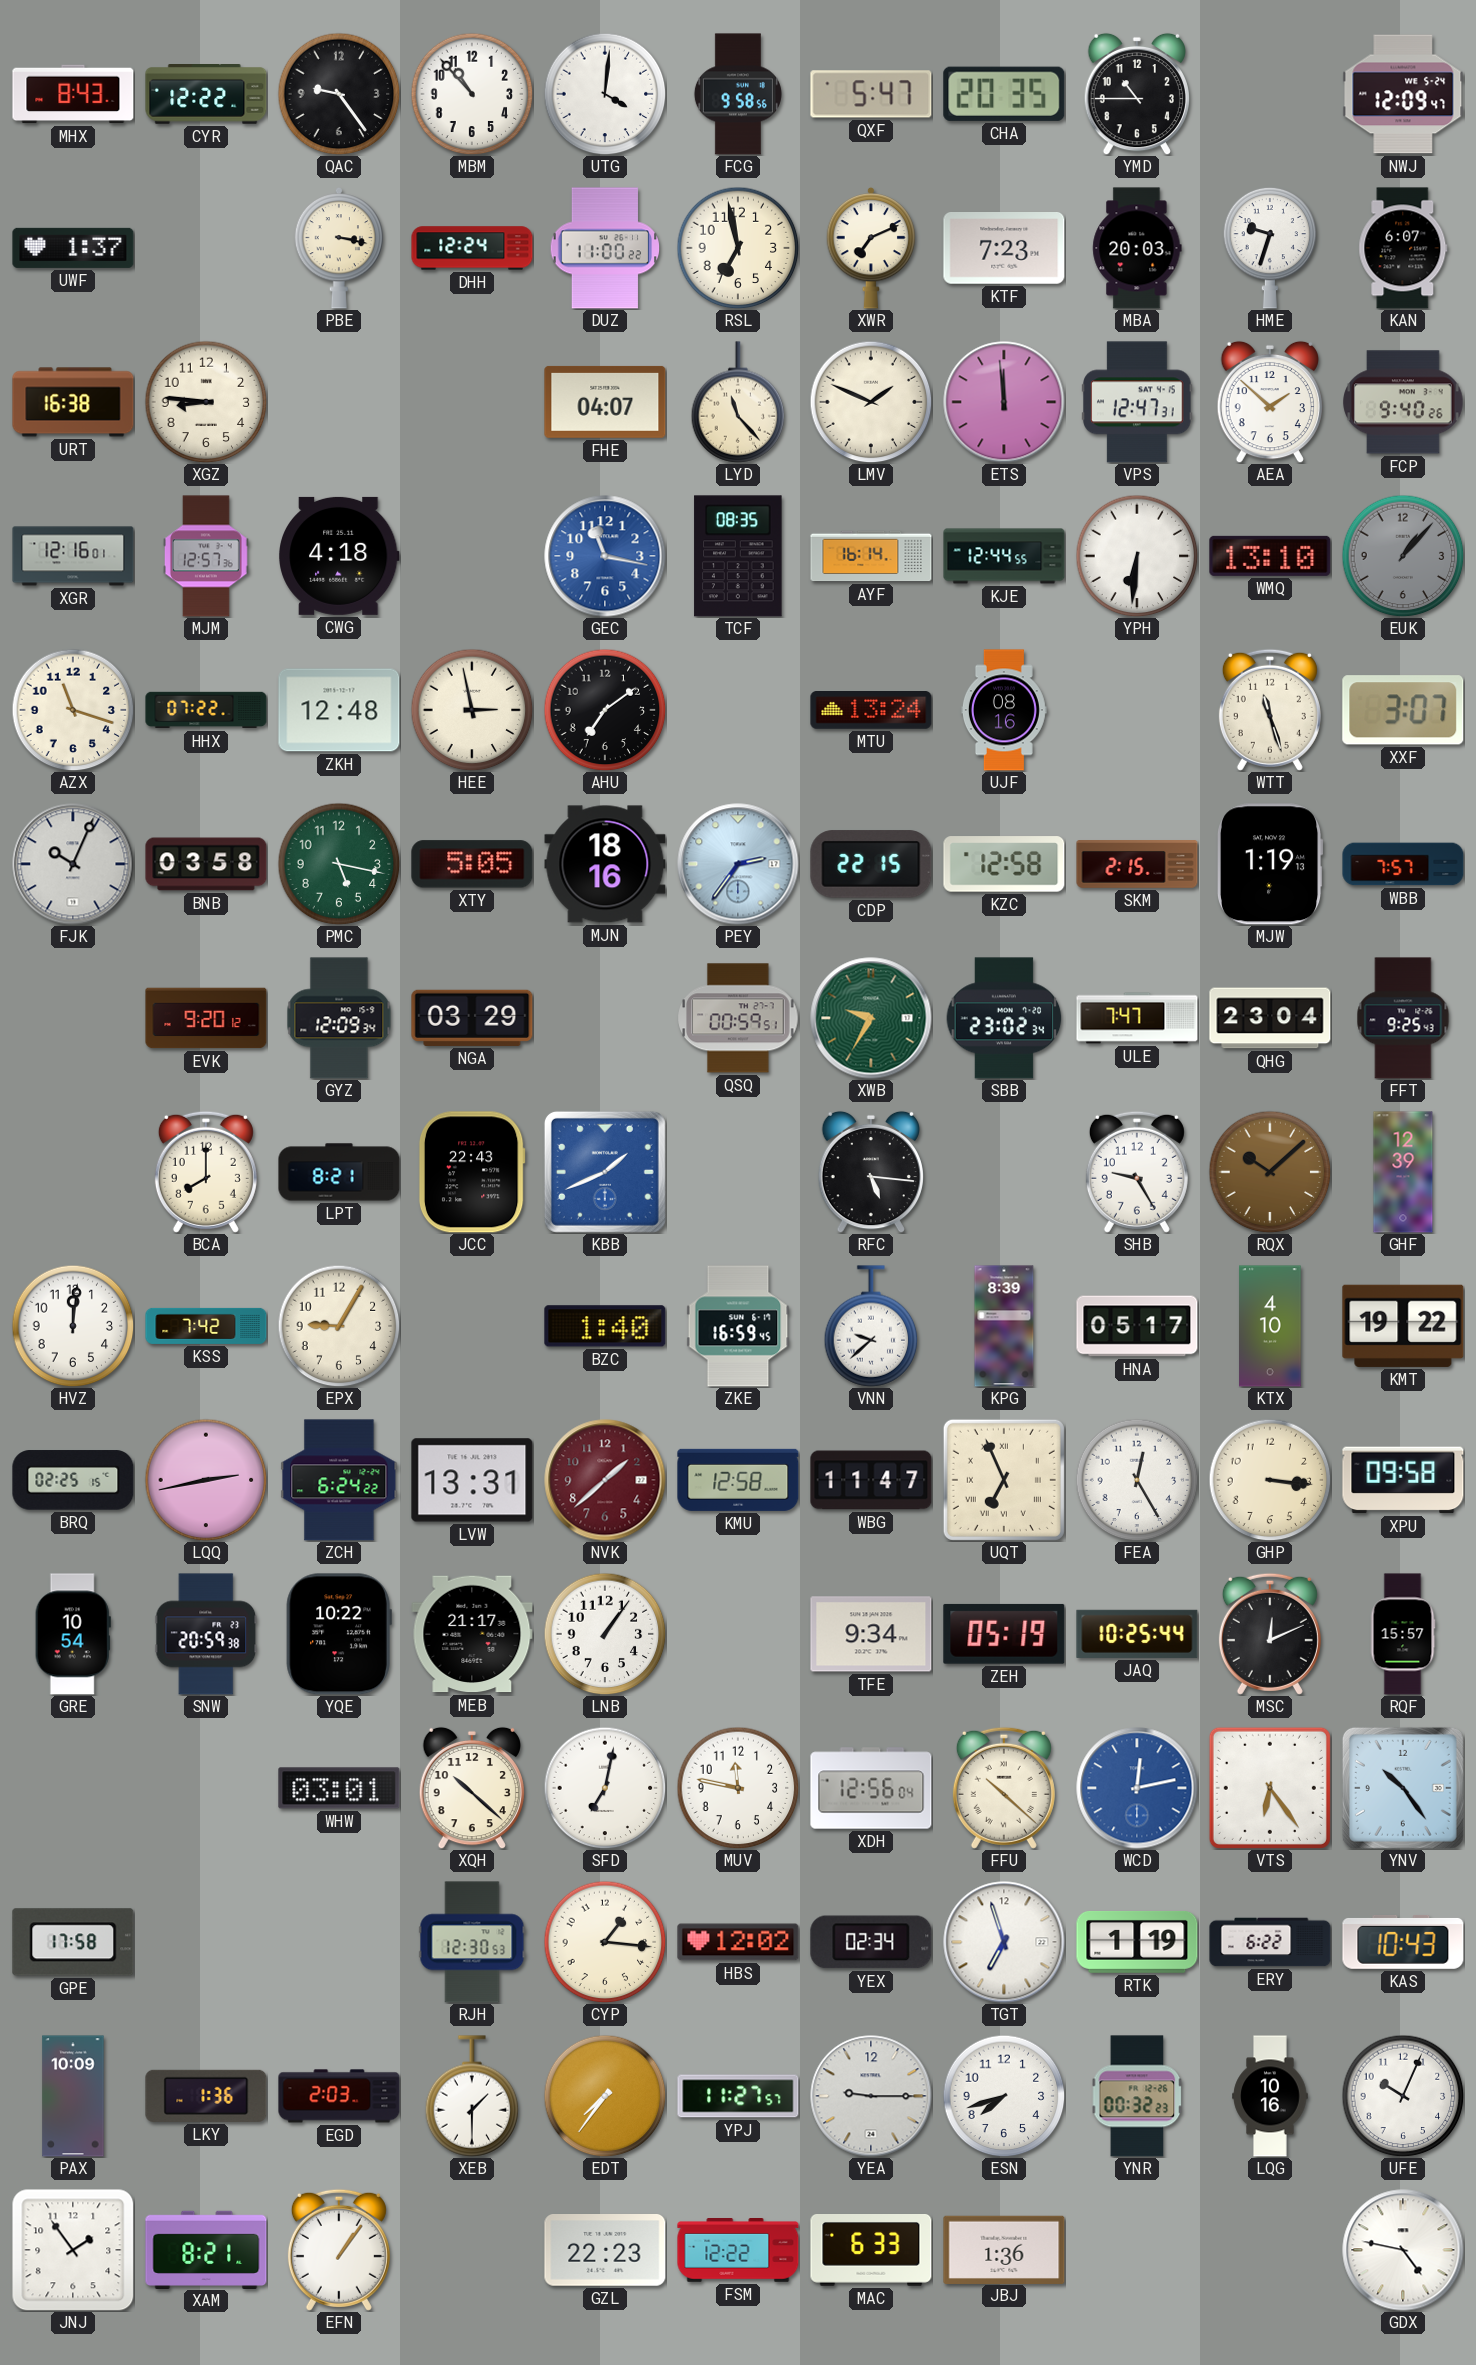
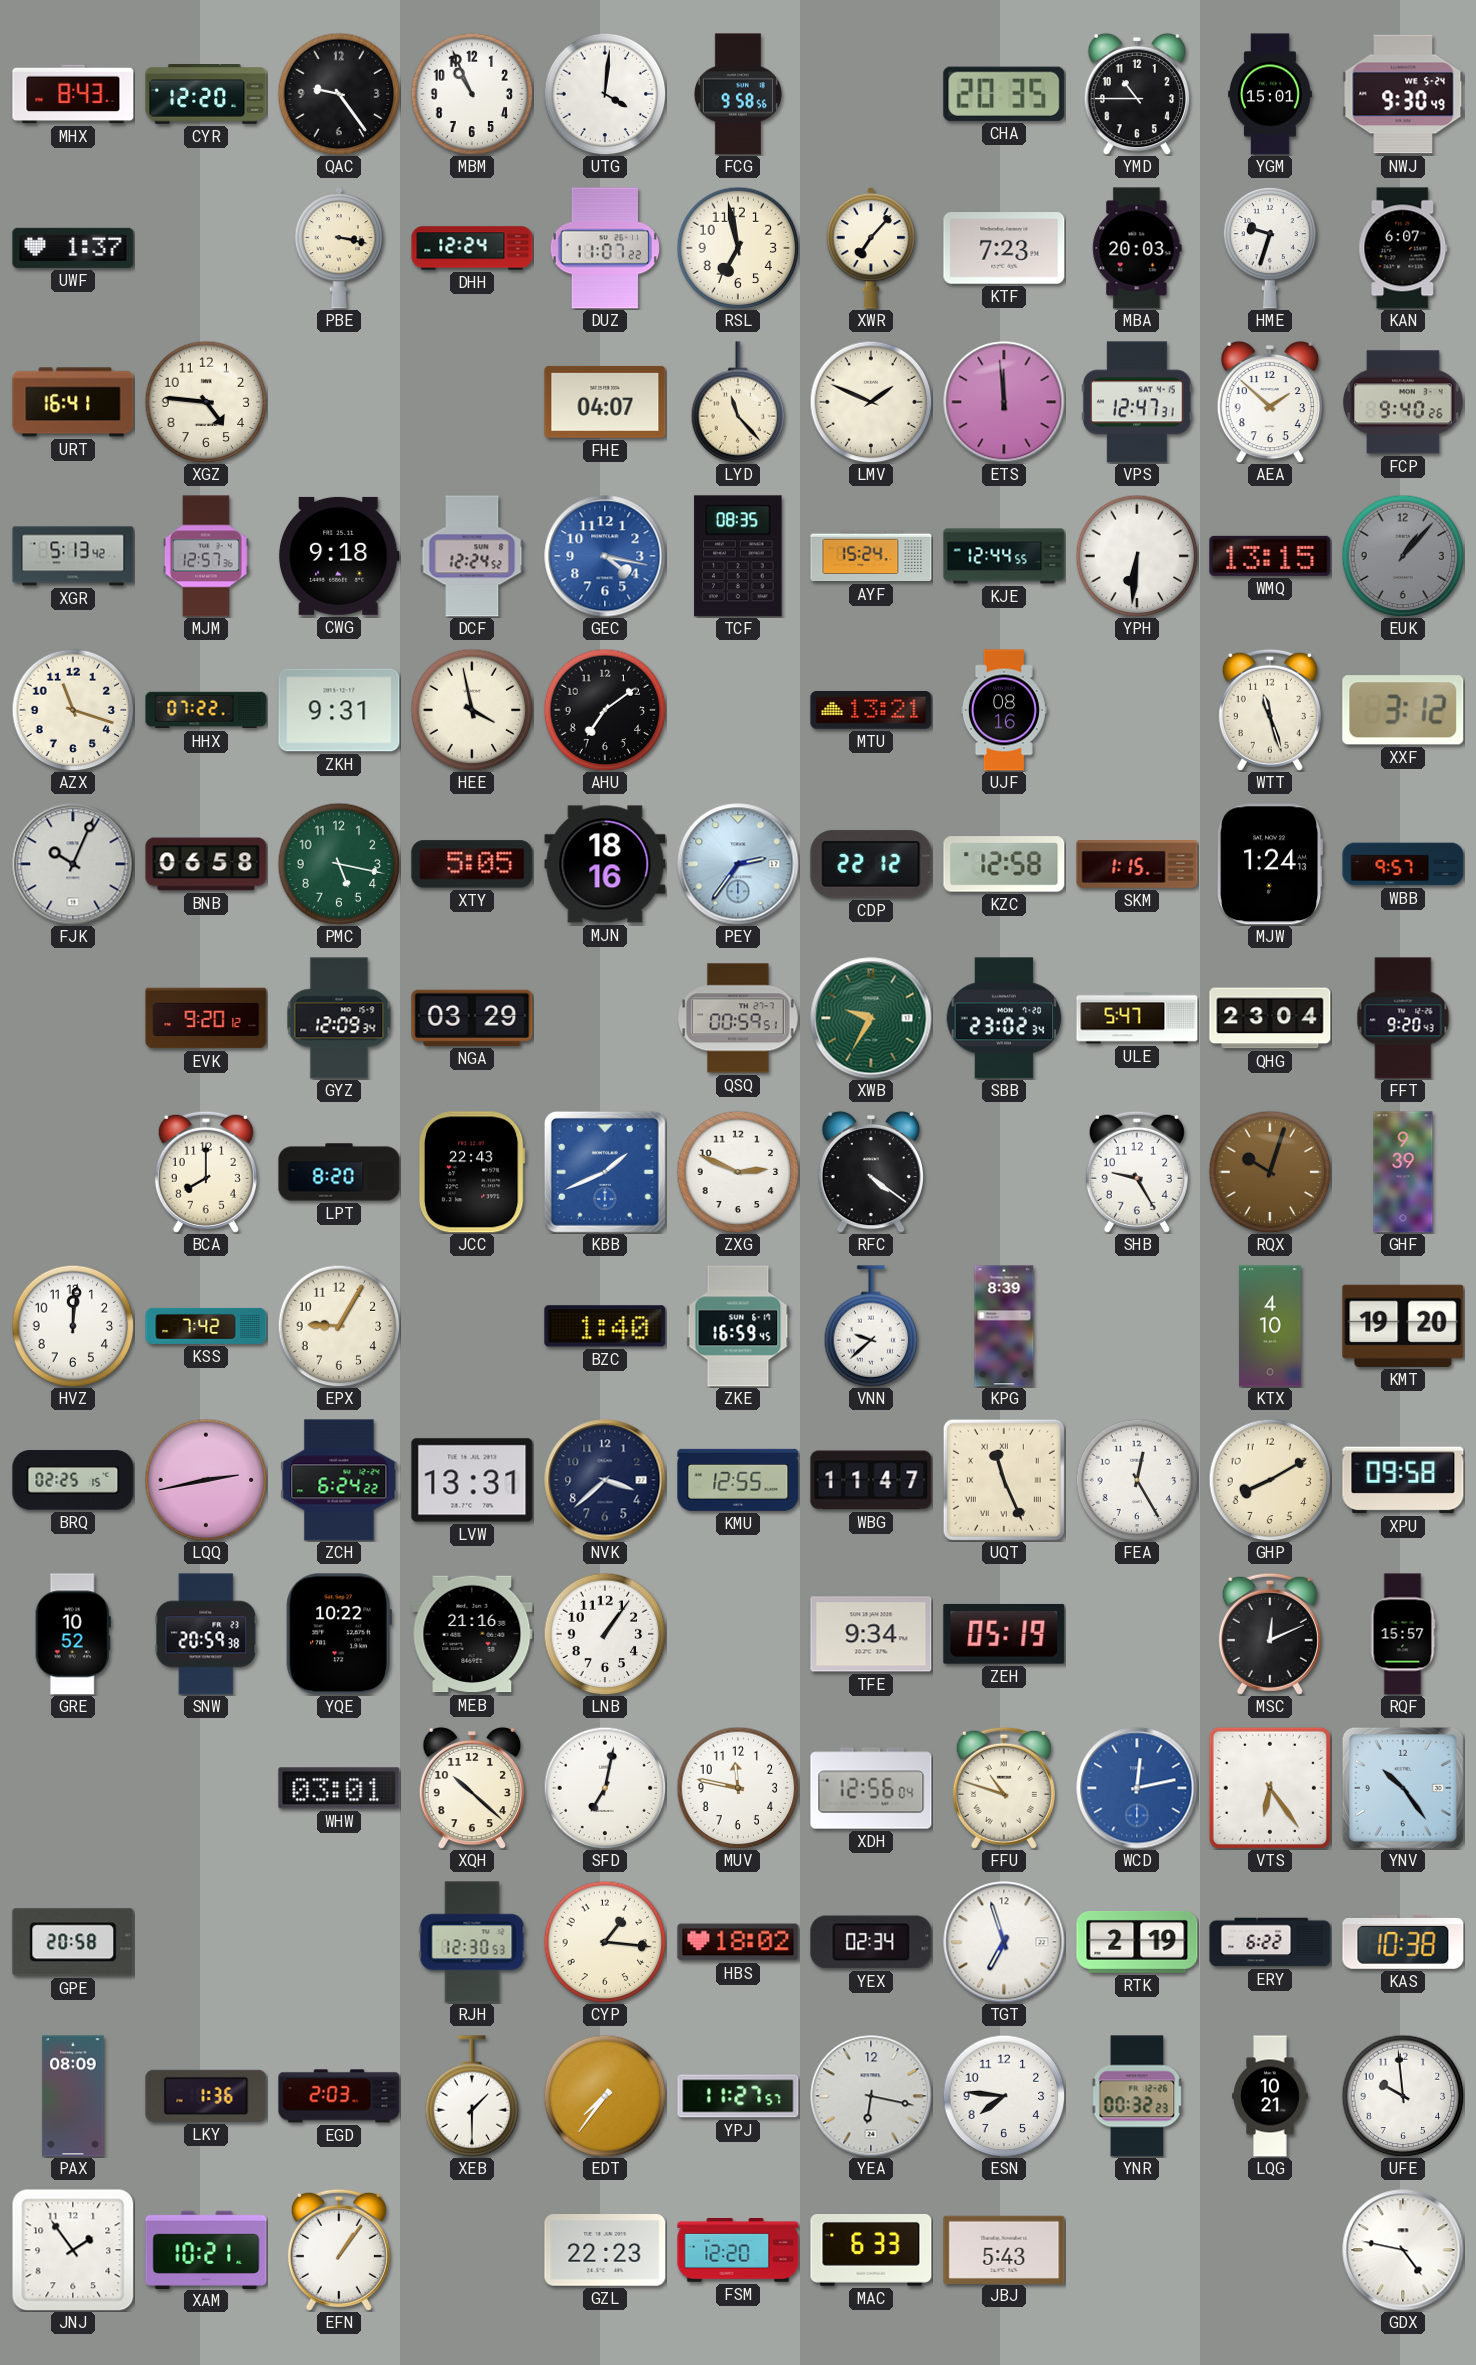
CYR: 12:22 -> 12:20 (206, 95)
MBM: 10:53 -> 10:56 (472, 94)
QXF: 5:47 -> none (871, 94)
YGM: none -> 15:01 (1271, 94)
NWJ: 12:09 -> 9:30 (1403, 94)
DUZ: 11:00 -> 11:07 (605, 248)
XWR: 7:11 -> 7:07 (871, 248)
URT: 16:38 -> 16:41 (73, 402)
XGZ: 8:46 -> 4:46 (206, 402)
XGR: 12:16 -> 5:13 (73, 556)
CWG: 4:18 -> 9:18 (340, 556)
DCF: none -> 12:24 (472, 556)
GEC: 11:17 -> 4:17 (605, 556)
AYF: 16:14 -> 15:24 (871, 556)
WMQ: 13:10 -> 13:15 (1270, 556)
ZKH: 12:48 -> 9:31 (339, 710)
HEE: 2:58 -> 3:58 (472, 710)
MTU: 13:24 -> 13:21 (871, 710)
XXF: 3:07 -> 3:12 (1403, 710)
BNB: 03:58 -> 06:58 (206, 864)
CDP: 22:15 -> 22:12 (871, 864)
SKM: 2:15 -> 1:15 (1137, 864)
MJW: 1:19 -> 1:24 (1271, 864)
WBB: 7:57 -> 9:57 (1403, 864)
ULE: 7:47 -> 5:47 (1137, 1018)
FFT: 9:25 -> 9:20 (1403, 1018)
LPT: 8:21 -> 8:20 (339, 1172)
ZXG: none -> 2:49 (738, 1172)
RFC: 5:16 -> 4:21 (871, 1172)
RQX: 10:08 -> 10:03 (1270, 1172)
GHF: 12:39 -> 9:39 (1403, 1172)
HNA: 05:17 -> none (1137, 1326)
KMT: 19:22 -> 19:20 (1403, 1326)
NVK: 1:38 -> 3:38 (605, 1480)
NVK dial: burgundy -> navy (605, 1480)
KMU: 12:58 -> 12:55 (738, 1480)
UQT: 6:56 -> 11:26 (1004, 1480)
GHP: 3:16 -> 8:10 (1270, 1480)
GRE: 10:54 -> 10:52 (73, 1634)
MEB: 21:17 -> 21:16 (472, 1634)
JAQ: 10:25 -> none (1137, 1634)
FFU: 10:22 -> 10:48 (1004, 1788)
GPE: 17:58 -> 20:58 (73, 1942)
HBS: 12:02 -> 18:02 (738, 1942)
RTK: 1:19 -> 2:19 (1137, 1942)
KAS: 10:43 -> 10:38 (1403, 1942)
PAX: 10:09 -> 08:09 (73, 2096)
YEA: 9:15 -> 6:17 (871, 2096)
ESN: 7:42 -> 7:46 (1004, 2096)
LQG: 10:16 -> 10:21 (1270, 2096)
UFE: 10:04 -> 9:59 (1403, 2096)
XAM: 8:21 -> 10:21 (206, 2249)
FSM: 12:22 -> 12:20 (738, 2251)
JBJ: 1:36 -> 5:43 (1004, 2249)
